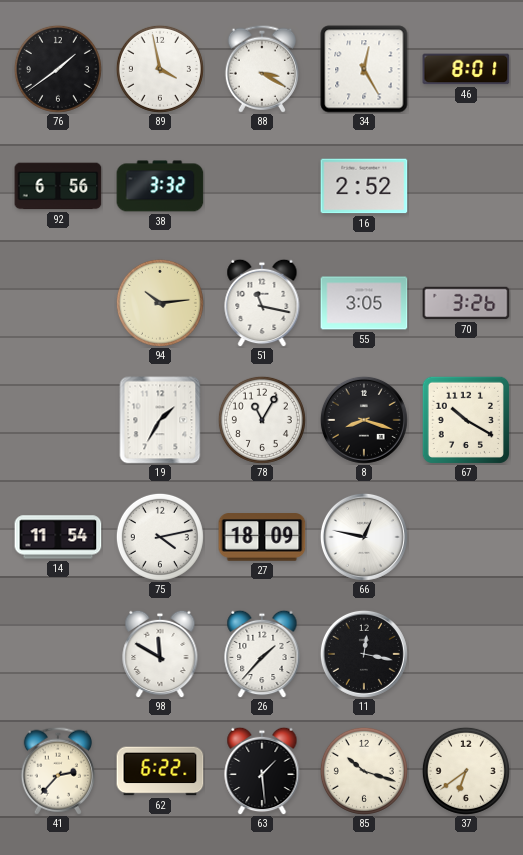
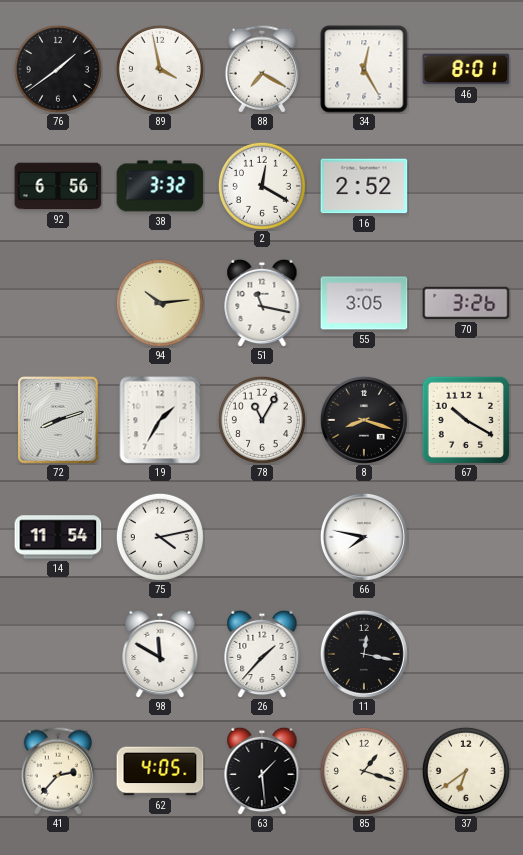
88: 3:20 -> 7:20 (261, 69)
2: none -> 12:20 (262, 186)
72: none -> 8:12 (59, 421)
27: 18:09 -> none (262, 537)
66: 12:47 -> 7:47 (364, 537)
62: 6:22 -> 4:05 (160, 771)
85: 10:18 -> 1:18 (364, 771)
